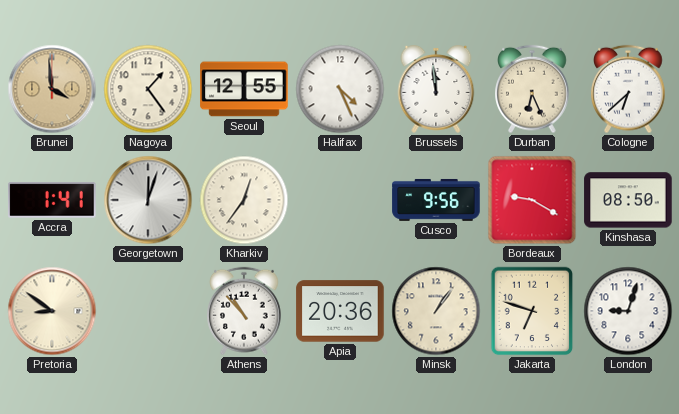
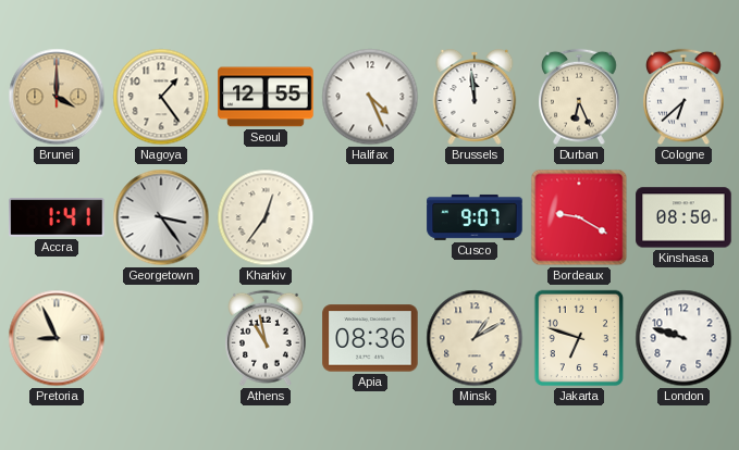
Brunei: 3:59 -> 4:00 (57, 97)
Georgetown: 12:03 -> 3:24 (161, 217)
Cusco: 9:56 -> 9:07 (475, 217)
Pretoria: 8:51 -> 8:56 (57, 338)
Athens: 10:53 -> 10:58 (266, 338)
Apia: 20:36 -> 08:36 (370, 338)
Minsk: 1:06 -> 1:10 (475, 338)
London: 9:03 -> 9:48 (683, 338)
